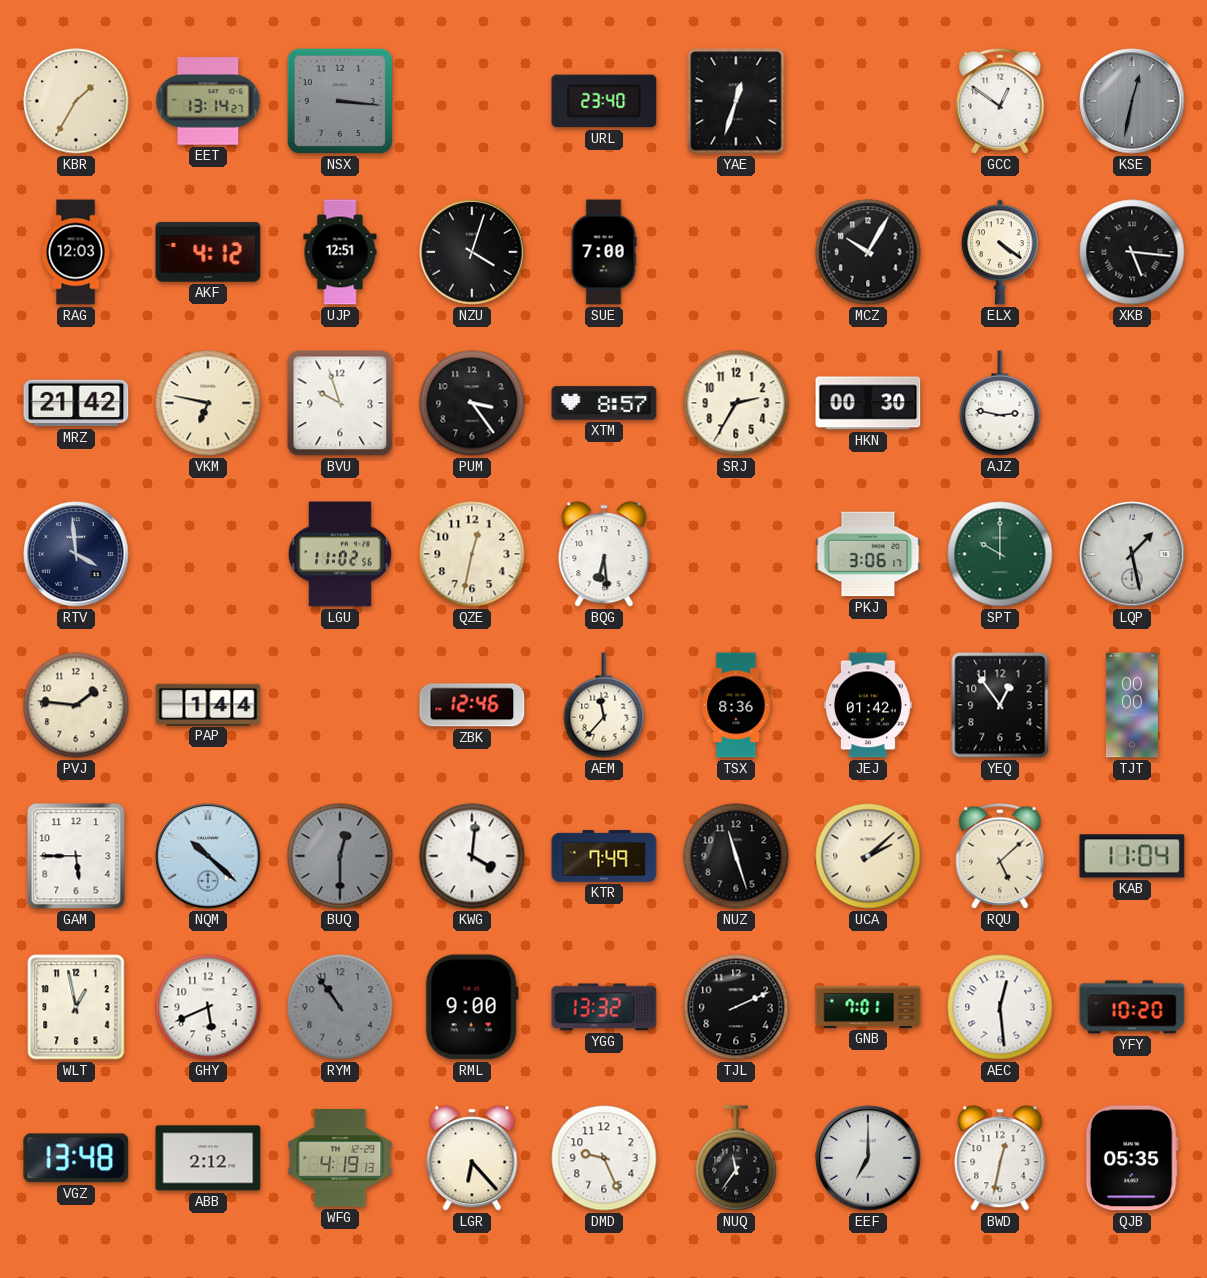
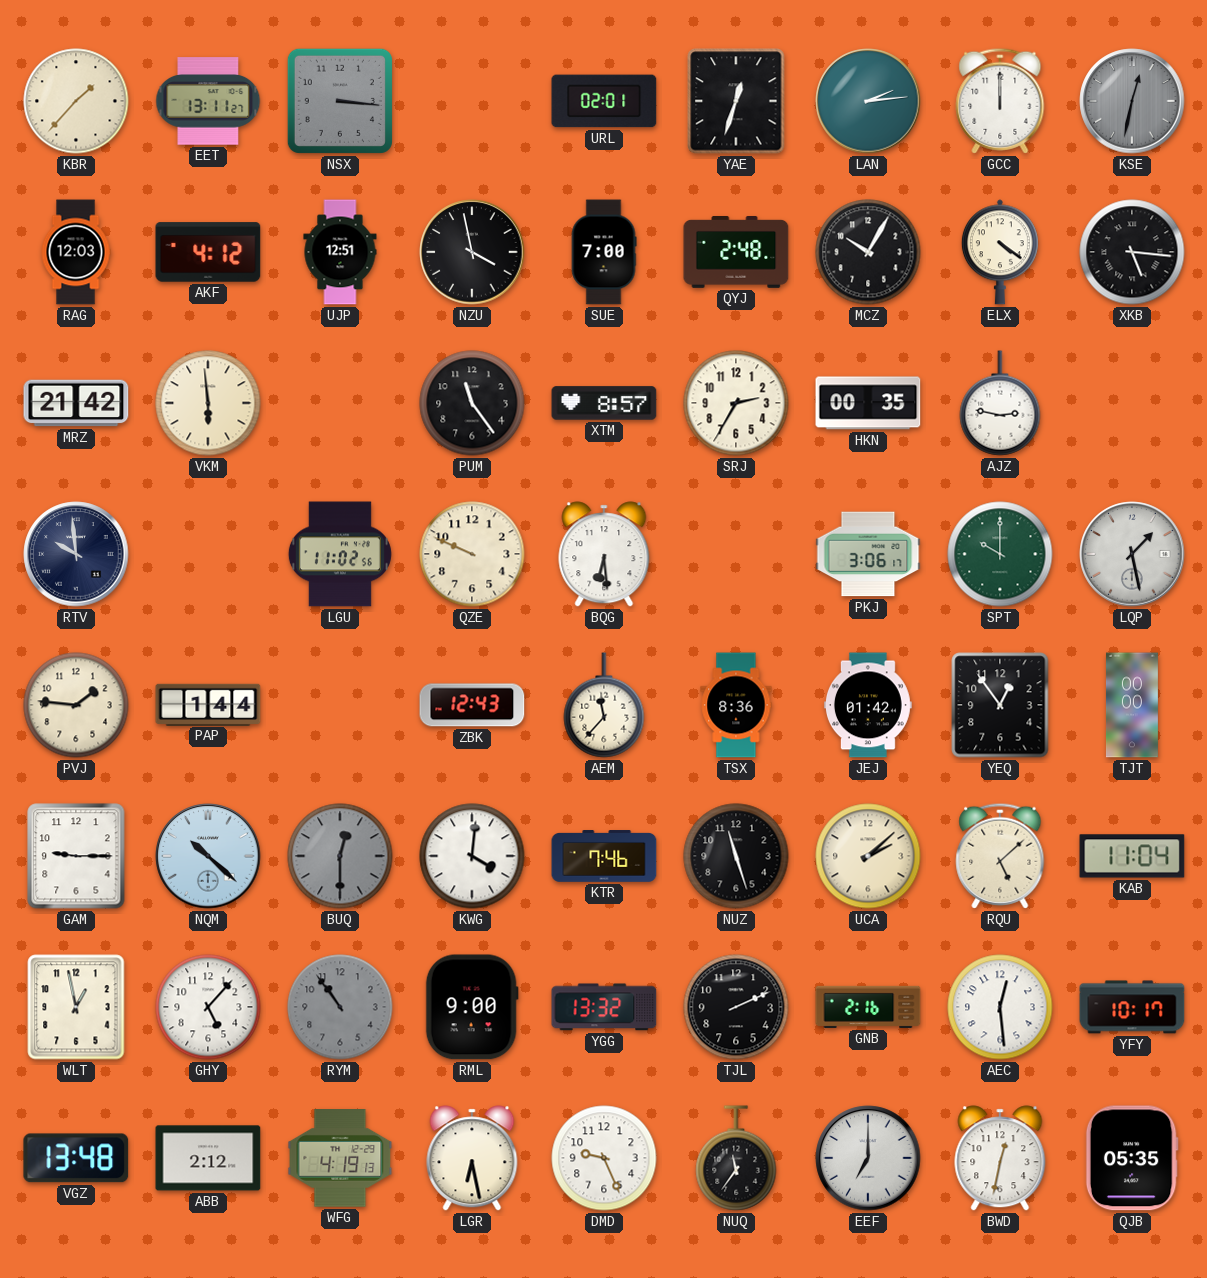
KBR: 1:35 -> 1:37 (76, 101)
EET: 13:14 -> 13:11 (208, 101)
URL: 23:40 -> 02:01 (604, 101)
LAN: none -> 2:14 (868, 101)
GCC: 12:51 -> 12:00 (1000, 101)
NZU: 4:03 -> 3:58 (472, 252)
QYJ: none -> 2:48 (736, 253)
VKM: 6:47 -> 5:59 (208, 403)
BVU: 9:57 -> none (340, 403)
PUM: 3:24 -> 11:24 (472, 403)
HKN: 00:30 -> 00:35 (868, 403)
RTV: 3:59 -> 9:59 (76, 554)
QZE: 12:32 -> 9:49 (472, 554)
ZBK: 12:46 -> 12:43 (472, 705)
GAM: 5:45 -> 9:15 (76, 856)
KTR: 7:49 -> 7:46 (604, 856)
GHY: 5:41 -> 5:07 (208, 1007)
GNB: 7:01 -> 2:16 (868, 1007)
YFY: 10:20 -> 10:17 (1132, 1007)
LGR: 6:23 -> 6:28 (472, 1158)
